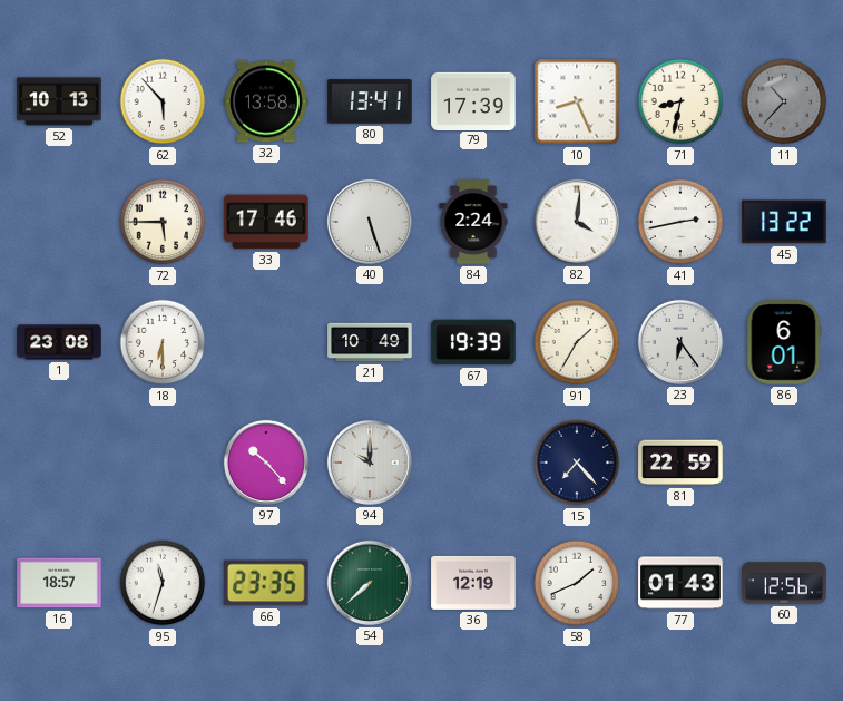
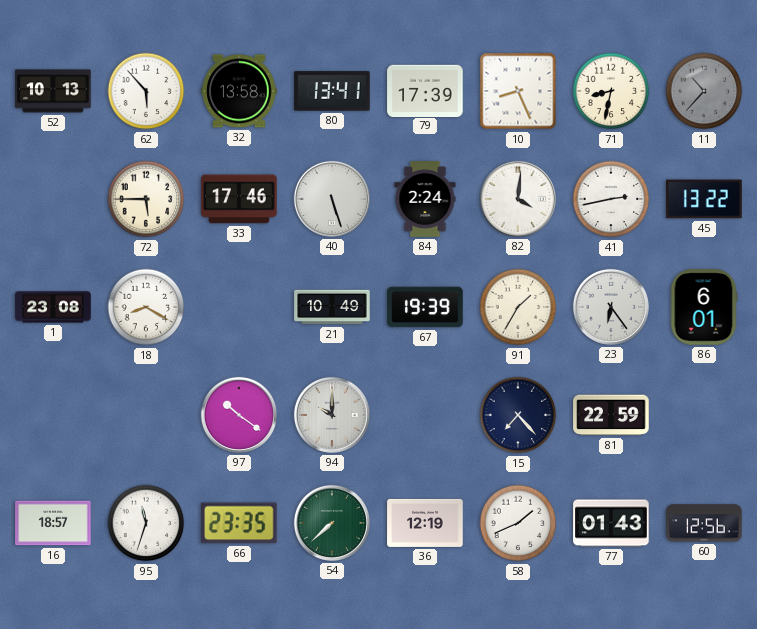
18: 6:30 -> 8:20 (146, 307)
97: 10:23 -> 10:21 (239, 415)
